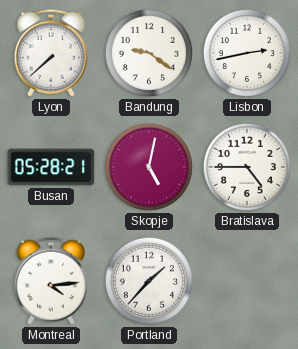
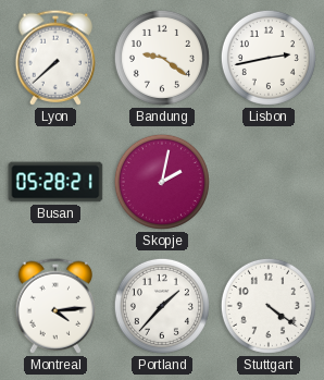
Skopje: 5:02 -> 2:02 (162, 182)
Bratislava: 4:45 -> none (247, 167)
Stuttgart: none -> 4:21 (269, 306)
